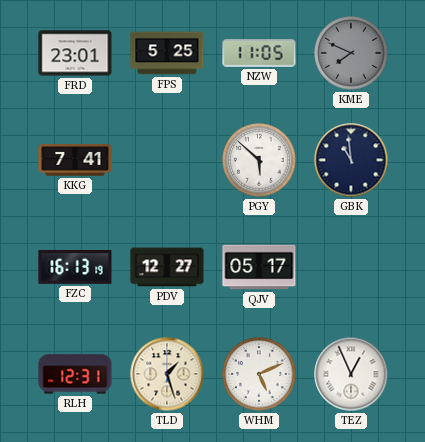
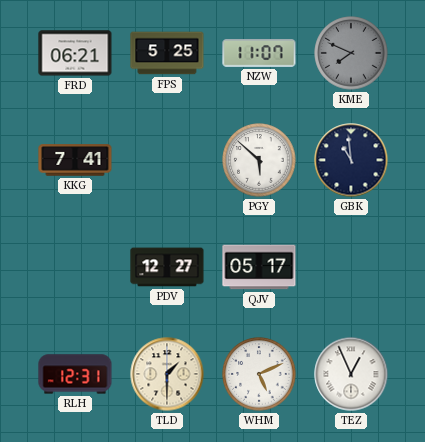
FRD: 23:01 -> 06:21 (75, 53)
NZW: 11:05 -> 11:07 (259, 53)
FZC: 16:13 -> none (75, 267)
TLD: 1:27 -> 1:30 (167, 374)
